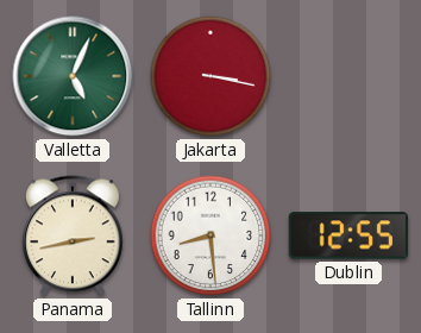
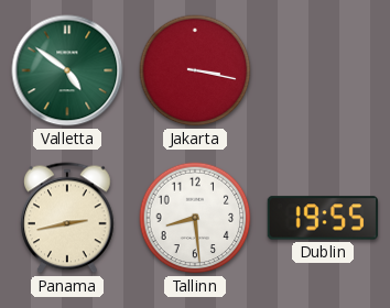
Valletta: 5:04 -> 4:51 (67, 70)
Dublin: 12:55 -> 19:55 (323, 218)
